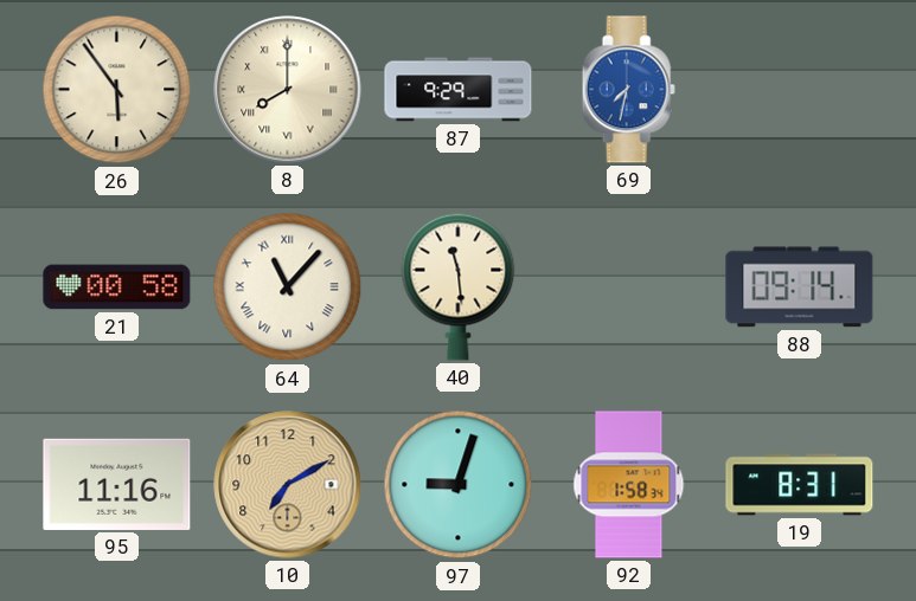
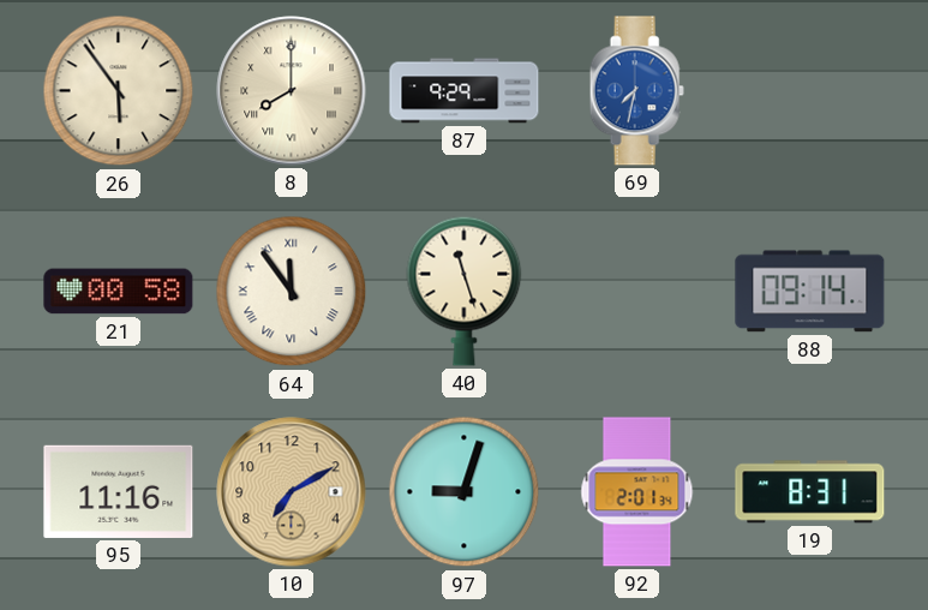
64: 11:07 -> 11:54 (292, 292)
40: 11:29 -> 11:27 (465, 291)
92: 1:58 -> 2:01 (637, 492)
